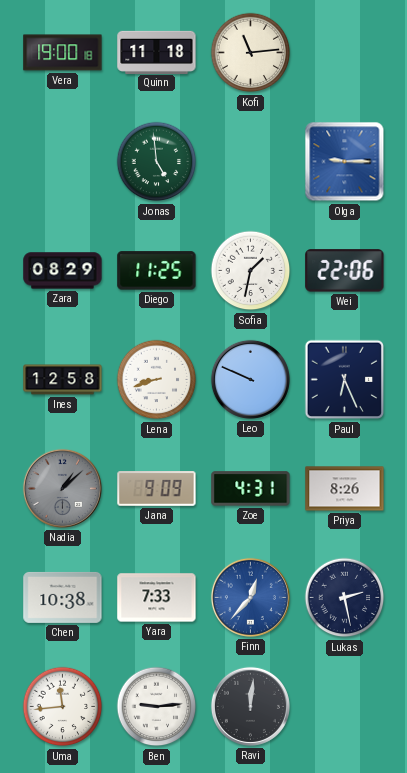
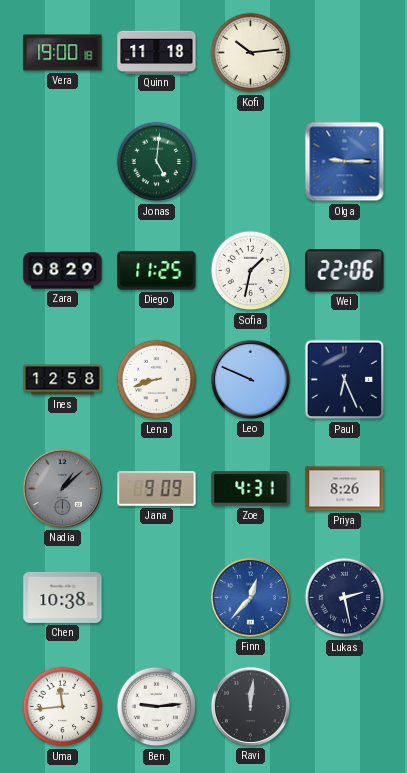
Kofi: 11:14 -> 10:14 (251, 53)
Jonas: 4:59 -> 5:01 (157, 162)
Yara: 7:33 -> none (157, 598)
